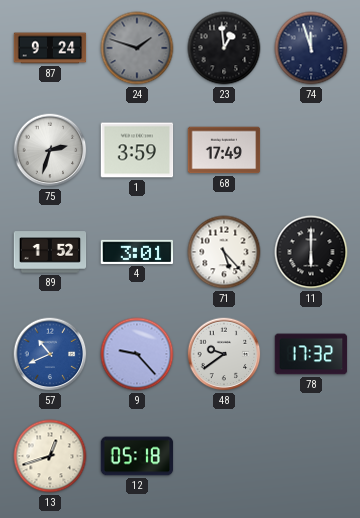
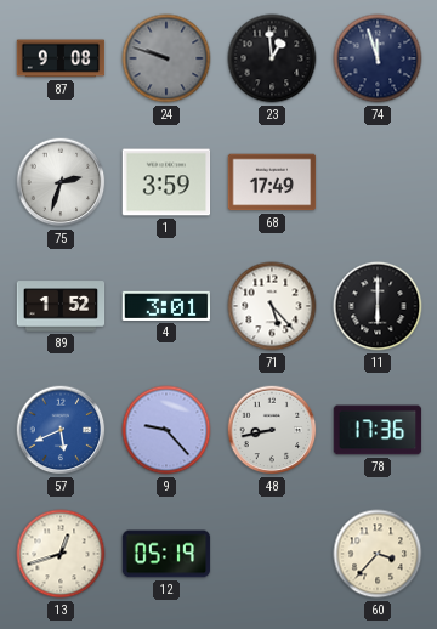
87: 9:24 -> 9:08 (61, 58)
24: 1:48 -> 9:48 (166, 58)
57: 10:41 -> 5:41 (61, 430)
48: 9:39 -> 8:43 (272, 430)
78: 17:32 -> 17:36 (378, 430)
12: 05:18 -> 05:19 (166, 554)
60: none -> 3:37 (378, 554)
